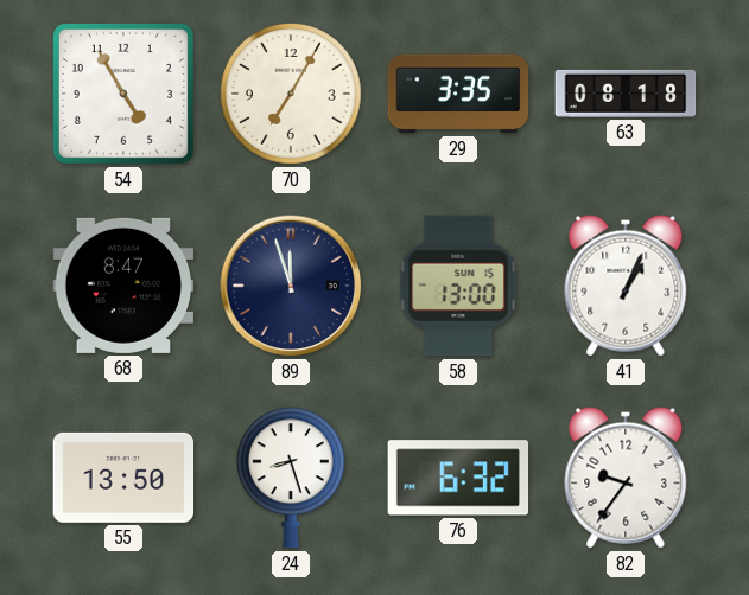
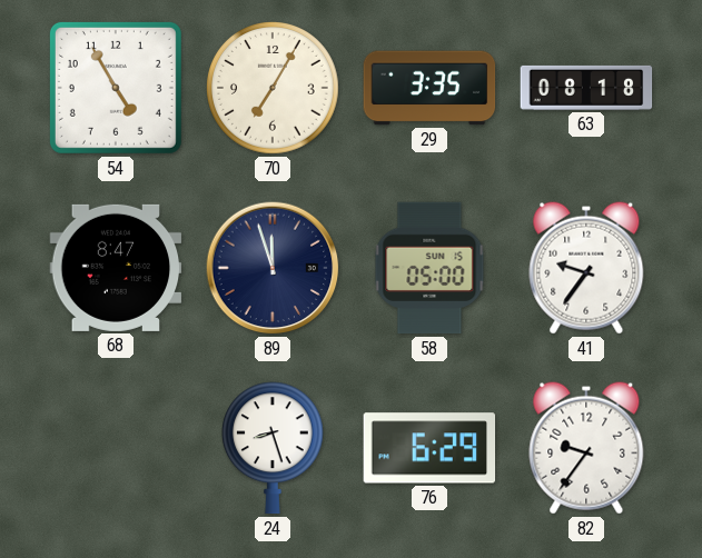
58: 13:00 -> 05:00 (429, 268)
41: 1:04 -> 9:36 (586, 268)
55: 13:50 -> none (123, 478)
76: 6:32 -> 6:29 (429, 448)
